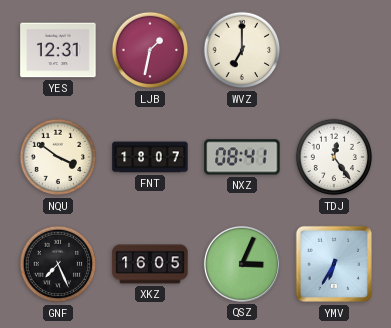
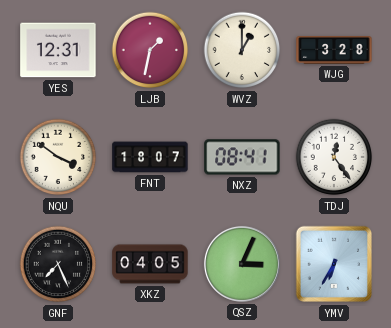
WVZ: 7:00 -> 1:00 (242, 50)
WJG: none -> 3:28 (334, 51)
XKZ: 16:05 -> 04:05 (150, 264)
